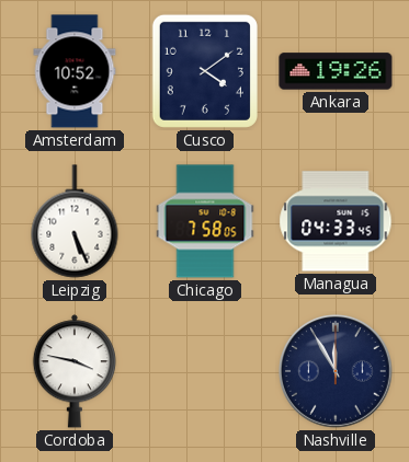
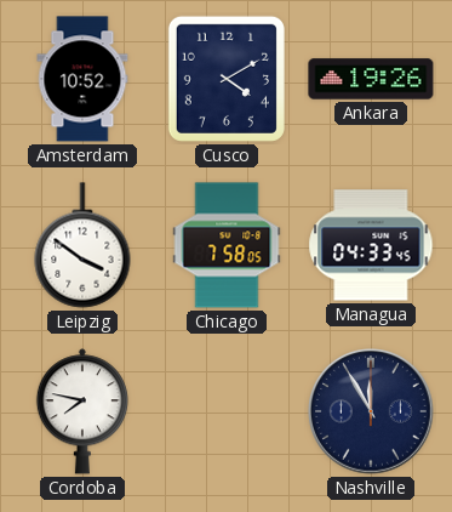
Cusco: 4:09 -> 4:10 (227, 79)
Leipzig: 5:26 -> 3:51 (82, 245)
Cordoba: 3:47 -> 7:47 (82, 411)
